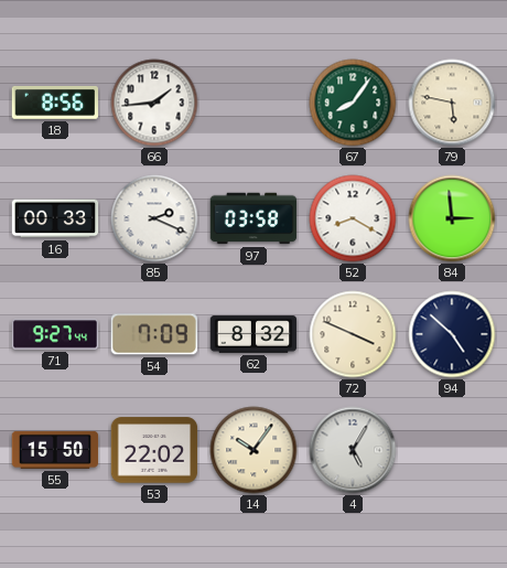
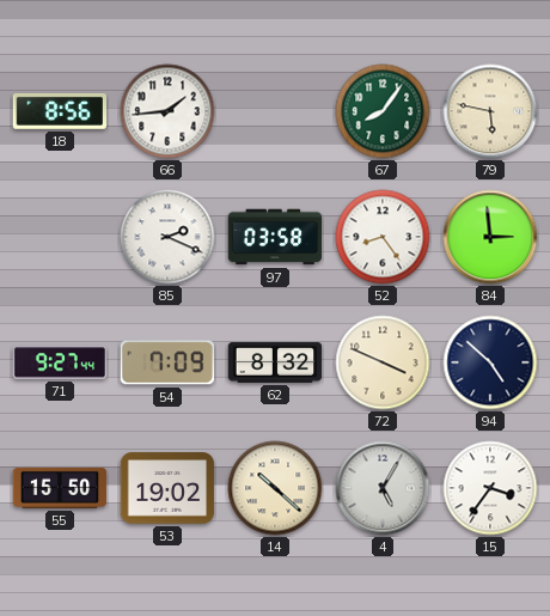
16: 00:33 -> none (55, 218)
52: 8:20 -> 8:24 (383, 237)
53: 22:02 -> 19:02 (167, 488)
14: 10:06 -> 10:22 (275, 488)
15: none -> 3:36 (490, 488)
